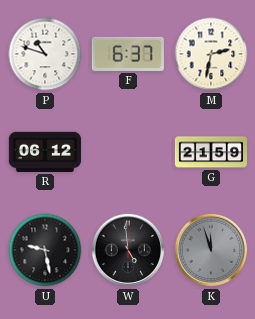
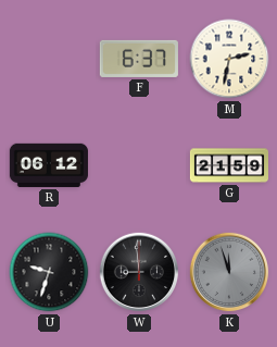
P: 10:48 -> none (45, 54)
U: 9:28 -> 9:33 (49, 272)
W: 4:59 -> 8:59 (139, 272)
